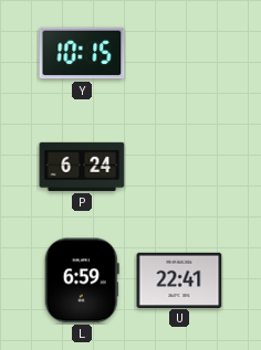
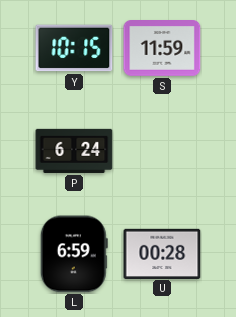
S: none -> 11:59 (162, 49)
U: 22:41 -> 00:28 (162, 253)
